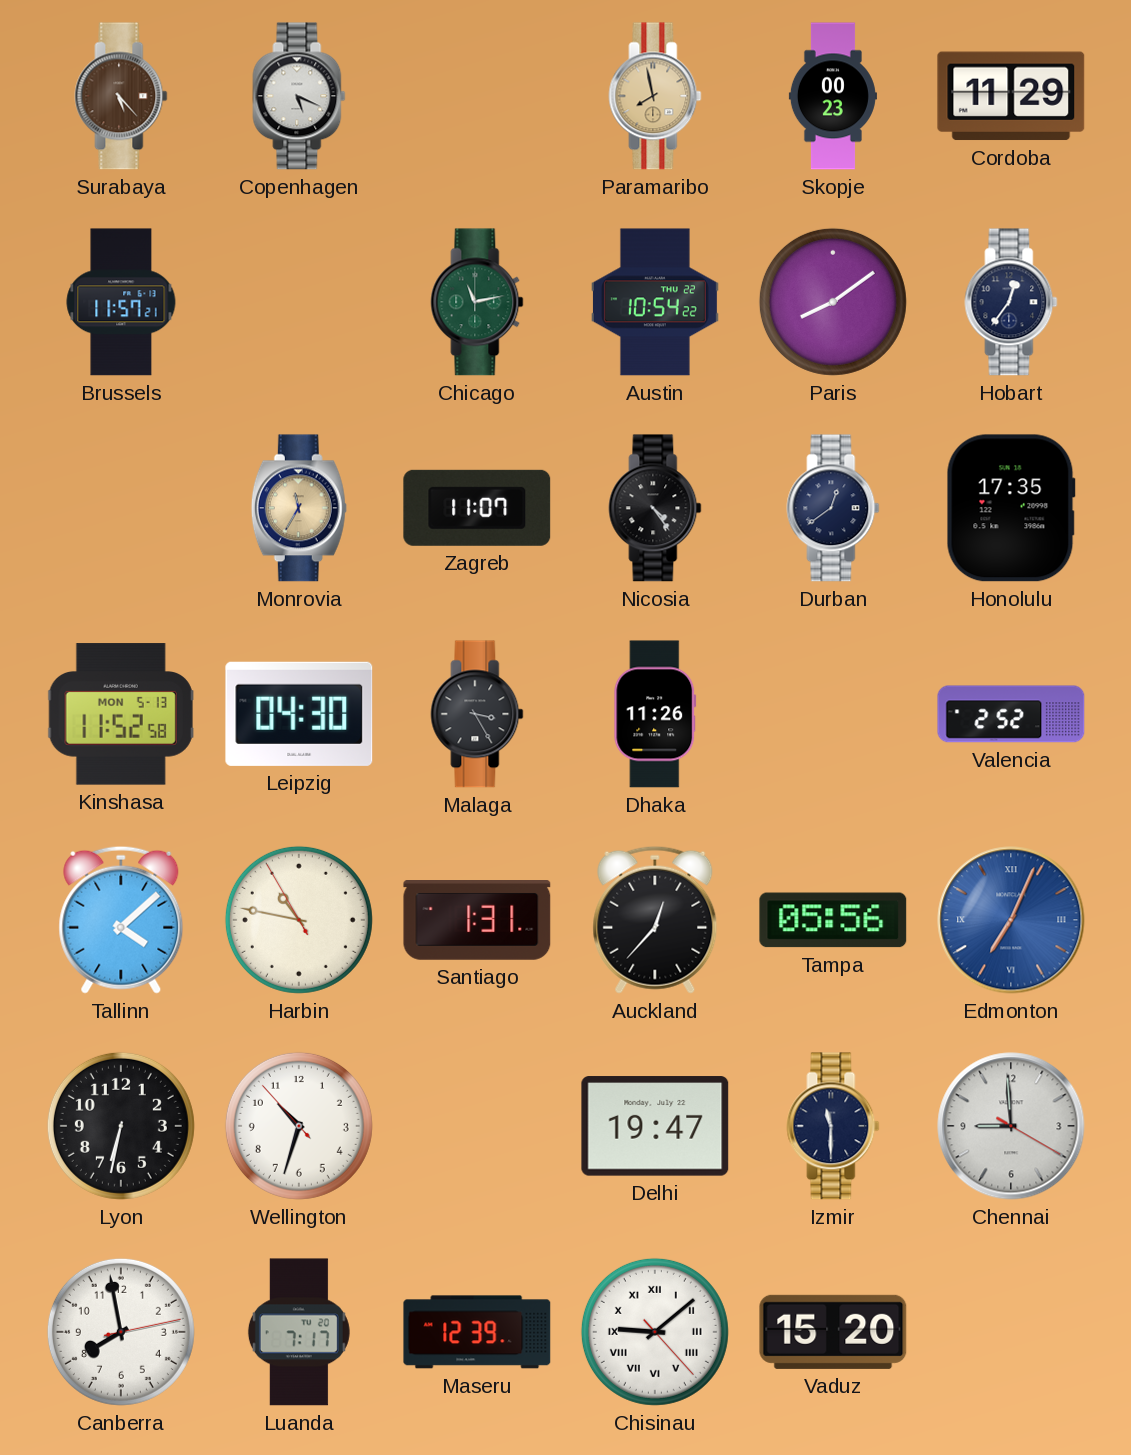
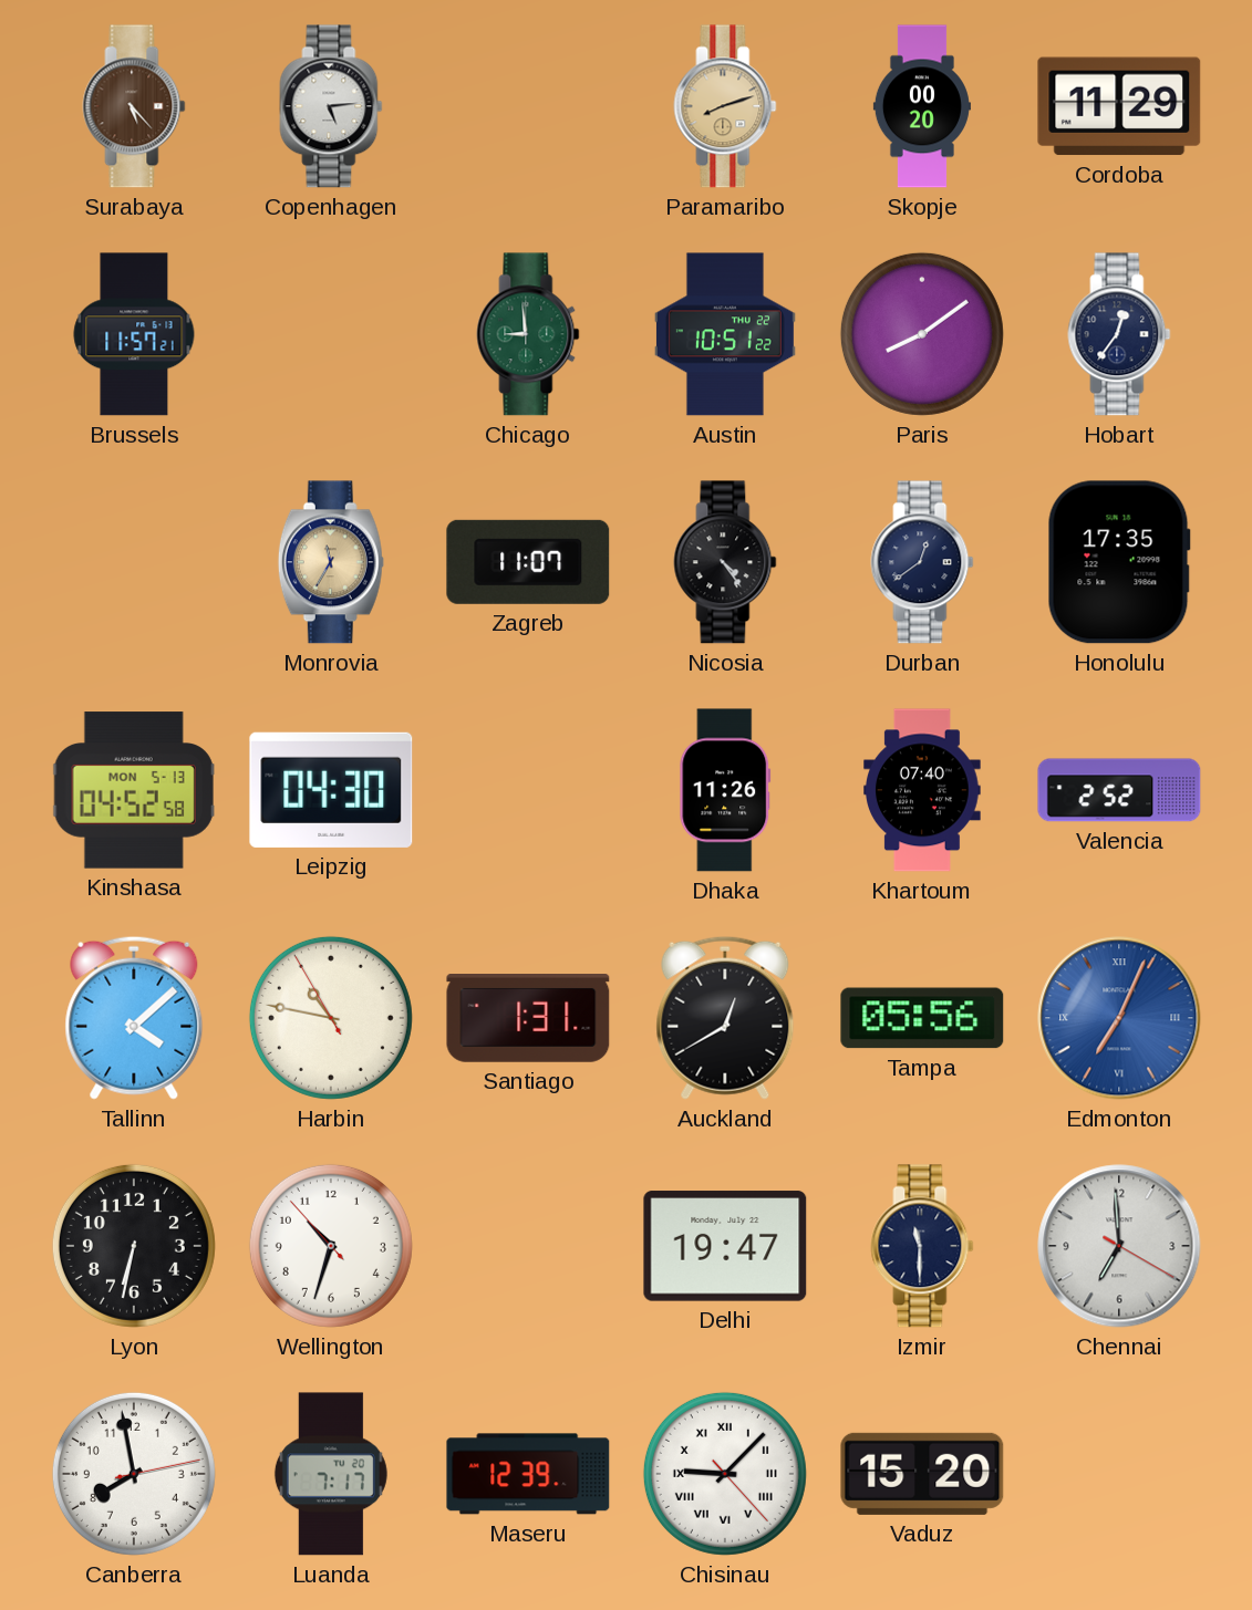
Copenhagen: 5:19 -> 5:14 (331, 106)
Paramaribo: 7:58 -> 8:12 (725, 106)
Skopje: 00:23 -> 00:20 (922, 106)
Chicago: 11:13 -> 8:59 (528, 334)
Austin: 10:54 -> 10:51 (725, 334)
Kinshasa: 11:52 -> 04:52 (134, 790)
Malaga: 3:25 -> none (477, 714)
Khartoum: none -> 07:40 (923, 790)
Auckland: 12:37 -> 12:40 (725, 1018)
Chennai: 8:59 -> 6:59 (1119, 1246)
Chisinau: 9:08 -> 9:07 (725, 1474)
